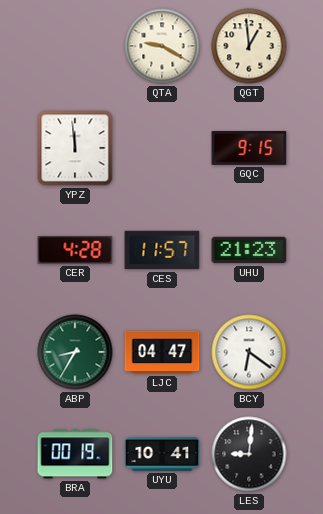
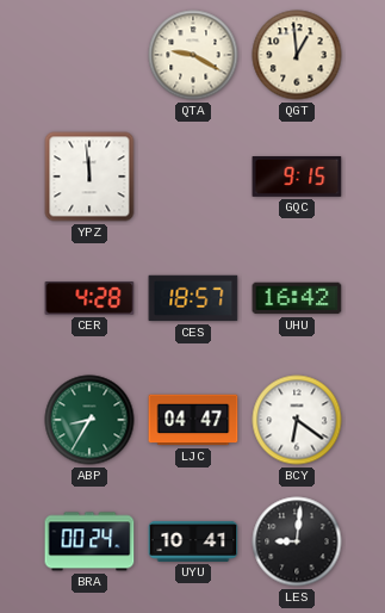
CES: 11:57 -> 18:57 (193, 298)
UHU: 21:23 -> 16:42 (297, 298)
BRA: 00:19 -> 00:24 (89, 541)
